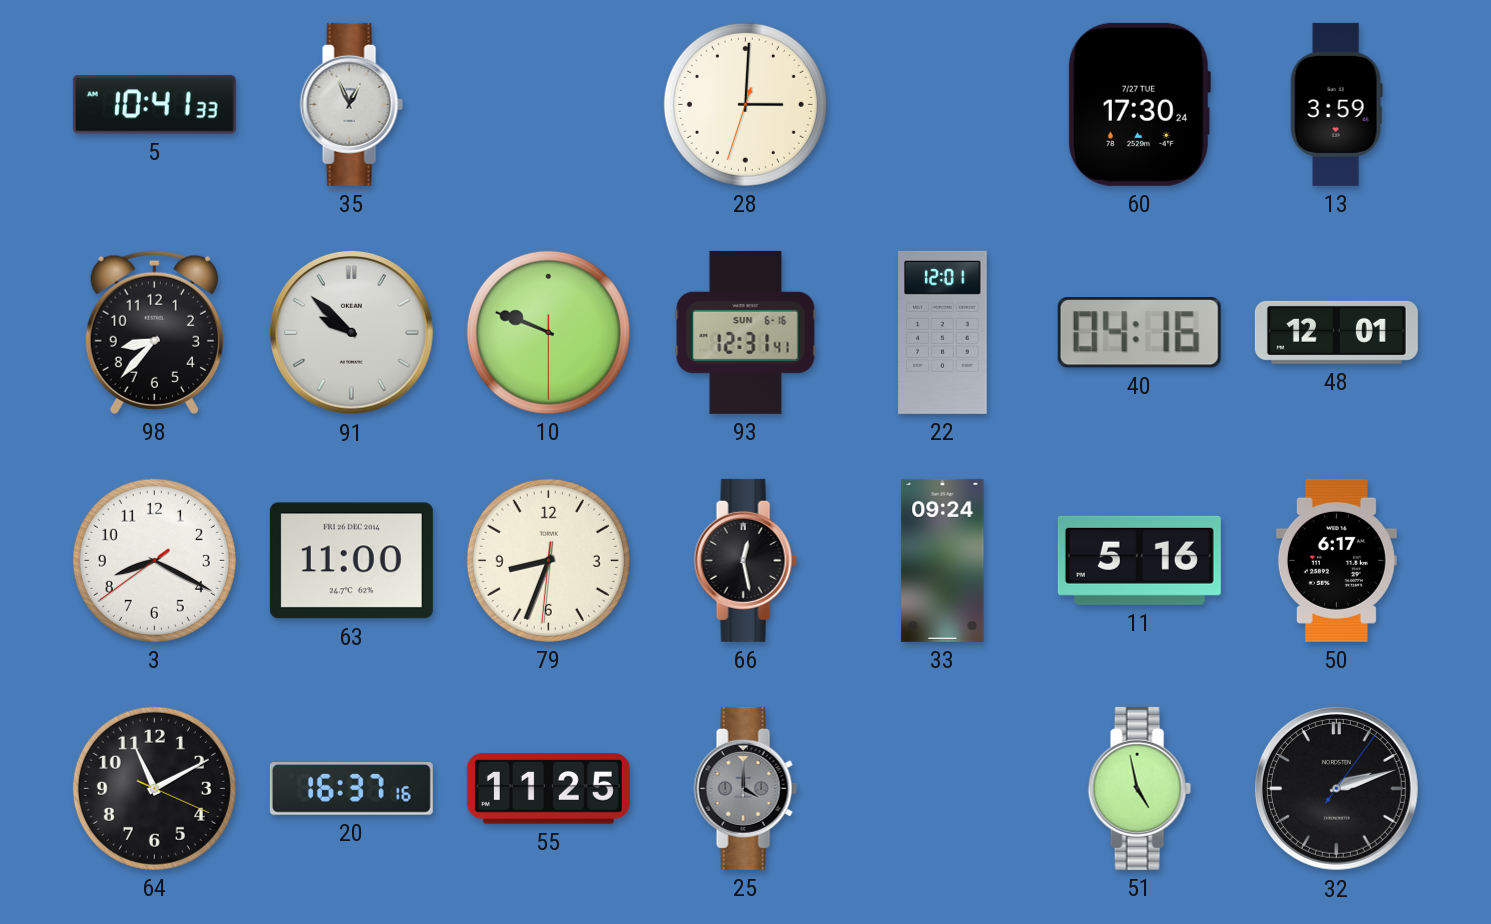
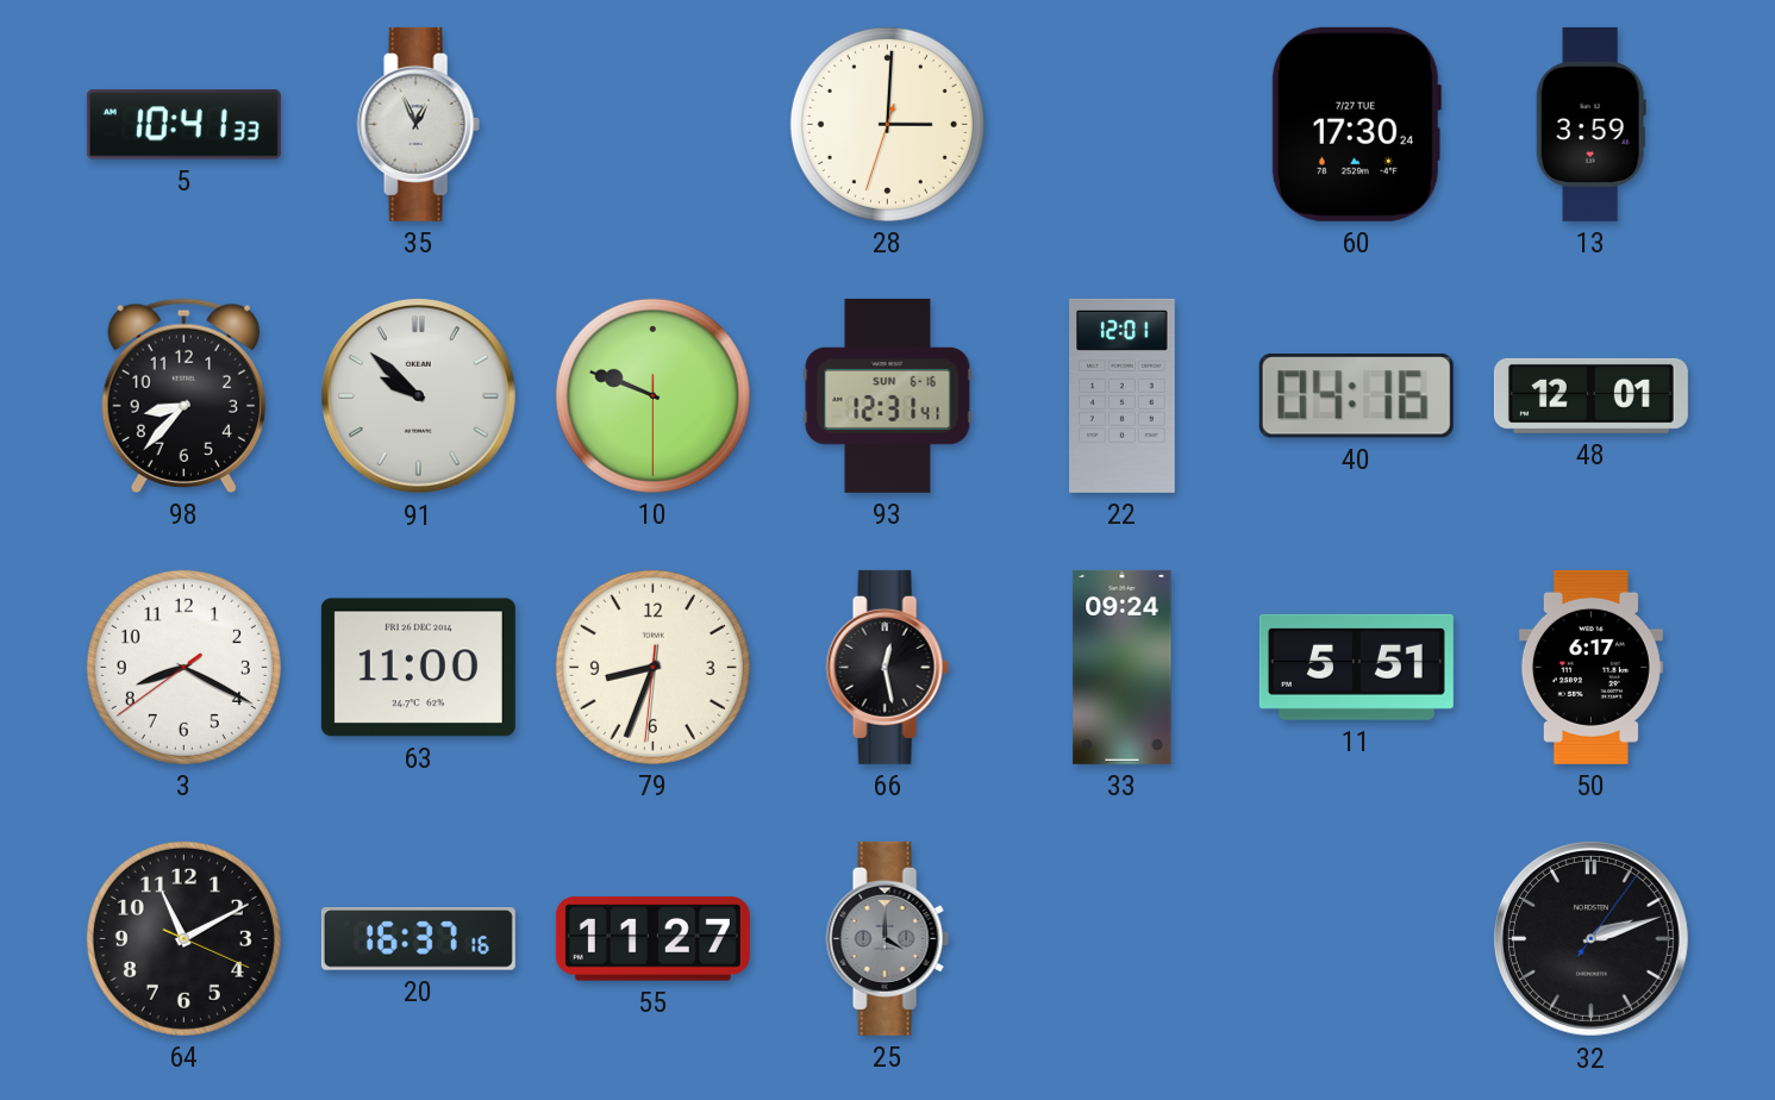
11: 5:16 -> 5:51 (1356, 667)
55: 11:25 -> 11:27 (652, 939)
51: 4:58 -> none (1139, 788)
